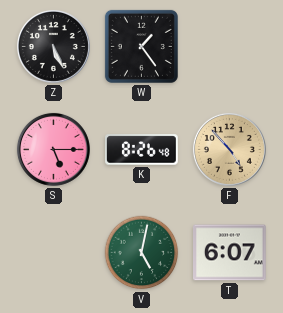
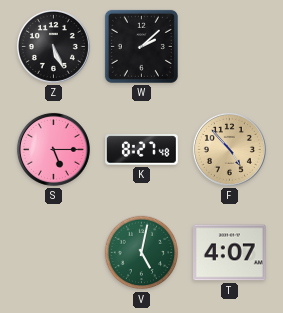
W: 1:24 -> 2:08 (141, 46)
K: 8:26 -> 8:27 (142, 150)
T: 6:07 -> 4:07 (230, 253)
